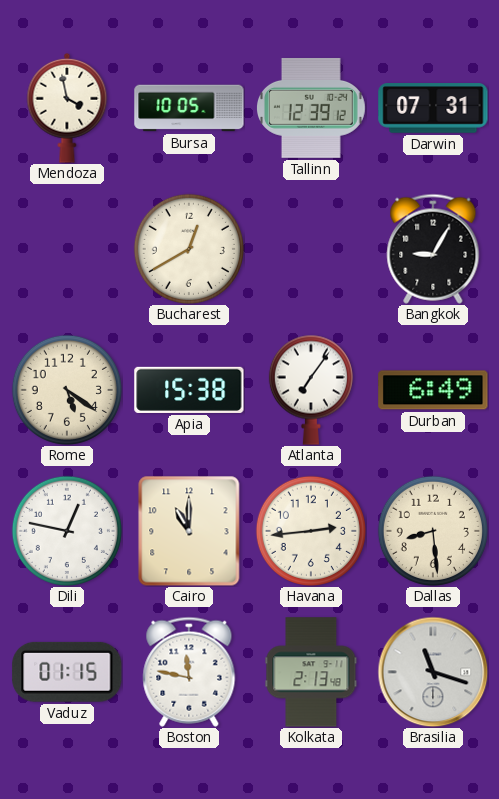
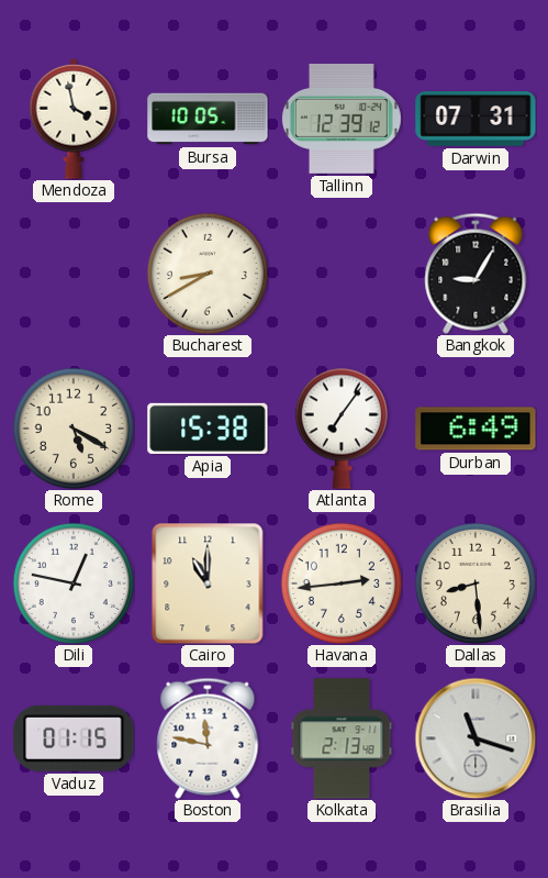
Bucharest: 12:40 -> 8:40 (208, 274)
Rome: 5:21 -> 5:20 (74, 429)
